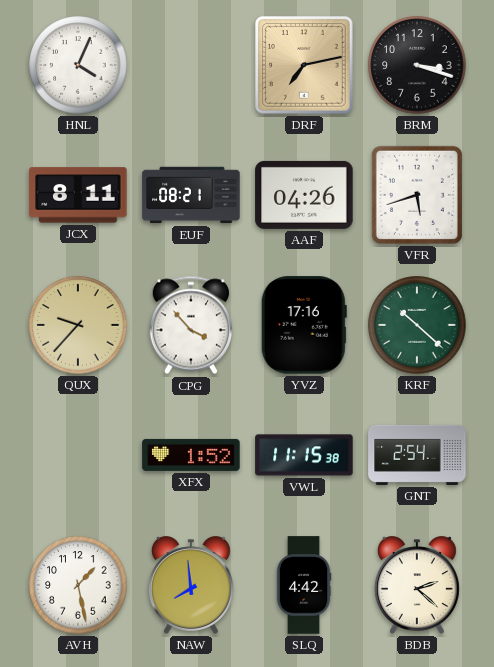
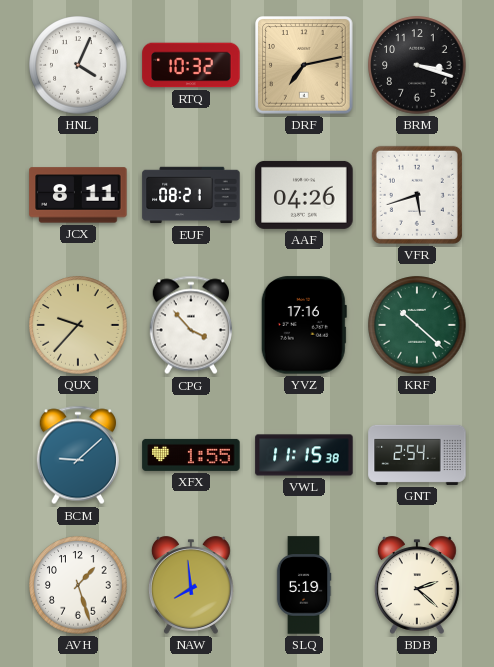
RTQ: none -> 10:32 (191, 65)
BCM: none -> 9:08 (78, 455)
XFX: 1:52 -> 1:55 (191, 455)
AVH: 1:28 -> 1:27 (78, 585)
SLQ: 4:42 -> 5:19 (304, 585)
